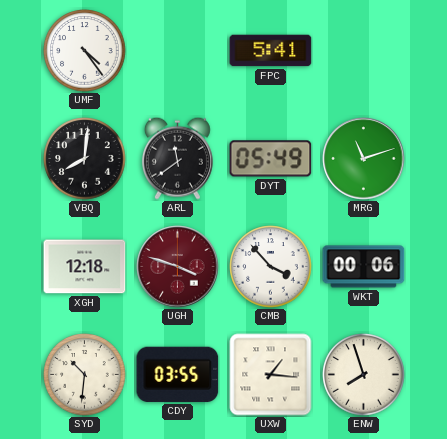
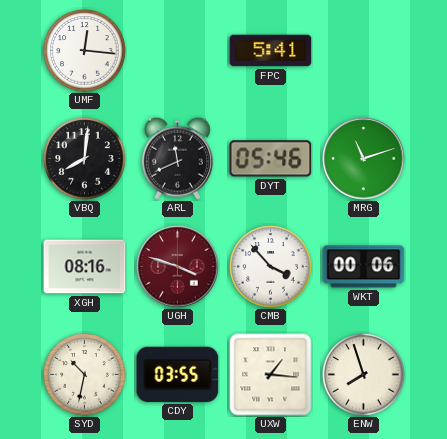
UMF: 4:24 -> 12:16 (85, 51)
ARL: 11:39 -> 11:41 (177, 158)
DYT: 05:49 -> 05:46 (271, 159)
XGH: 12:18 -> 08:16 (85, 267)
SYD: 10:31 -> 10:32 (85, 375)
